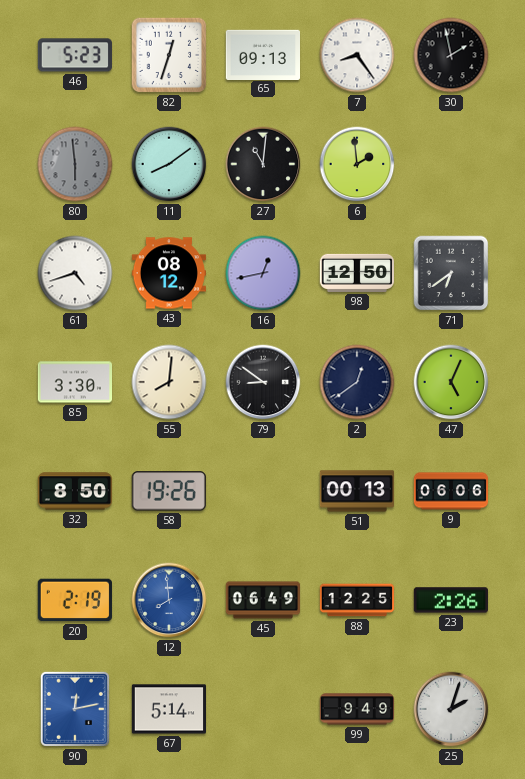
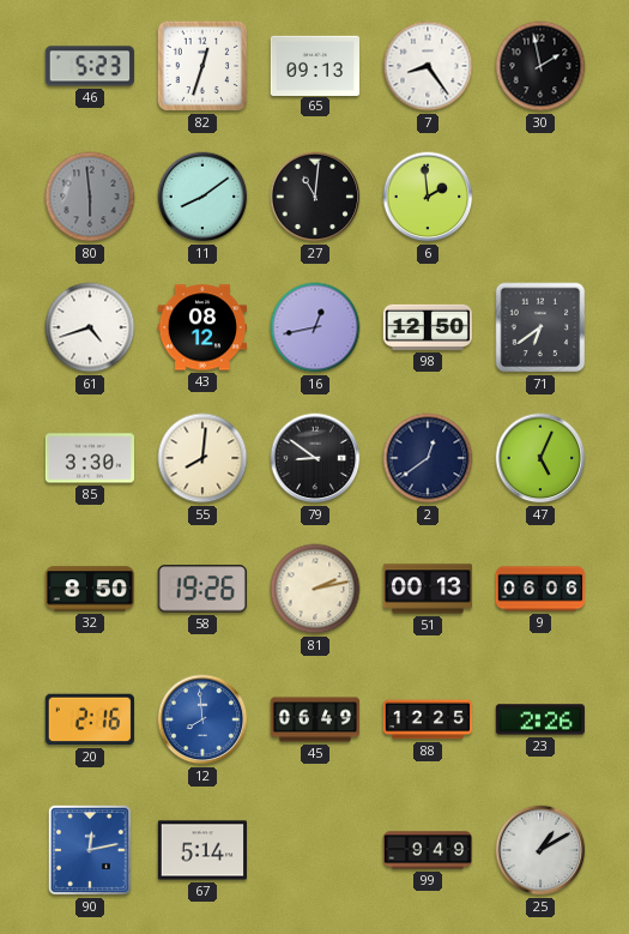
81: none -> 2:13 (315, 589)
20: 2:19 -> 2:16 (90, 719)
25: 2:03 -> 1:10 (540, 850)
